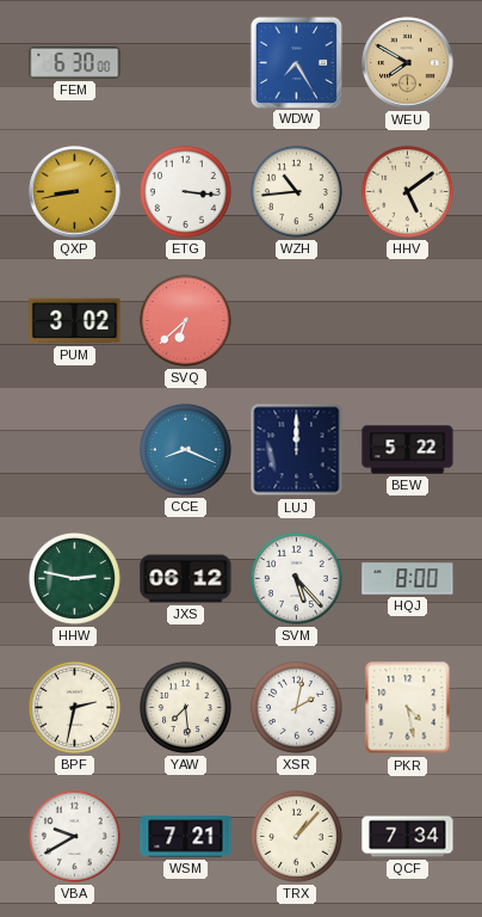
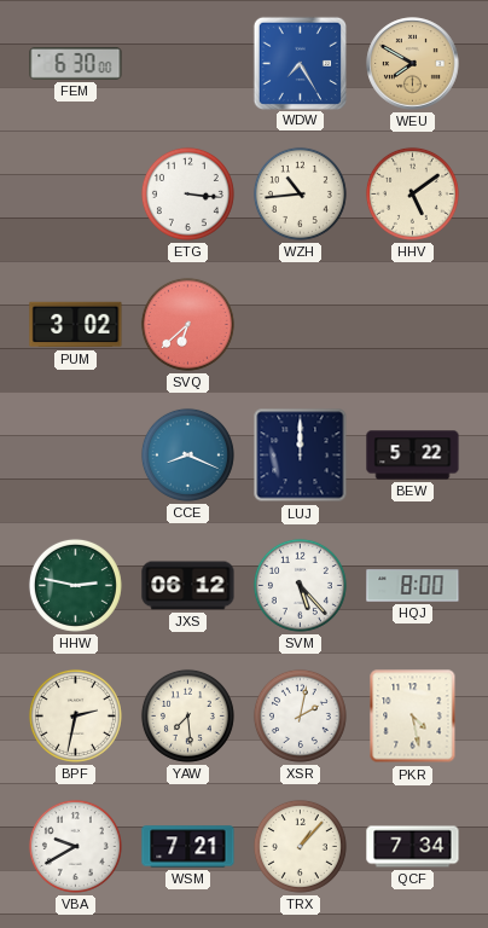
QXP: 8:43 -> none (75, 192)
